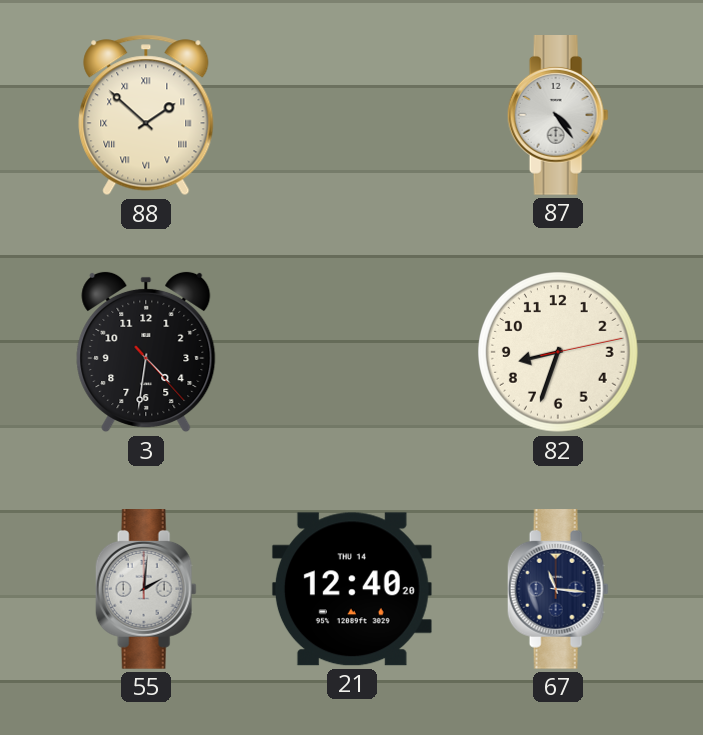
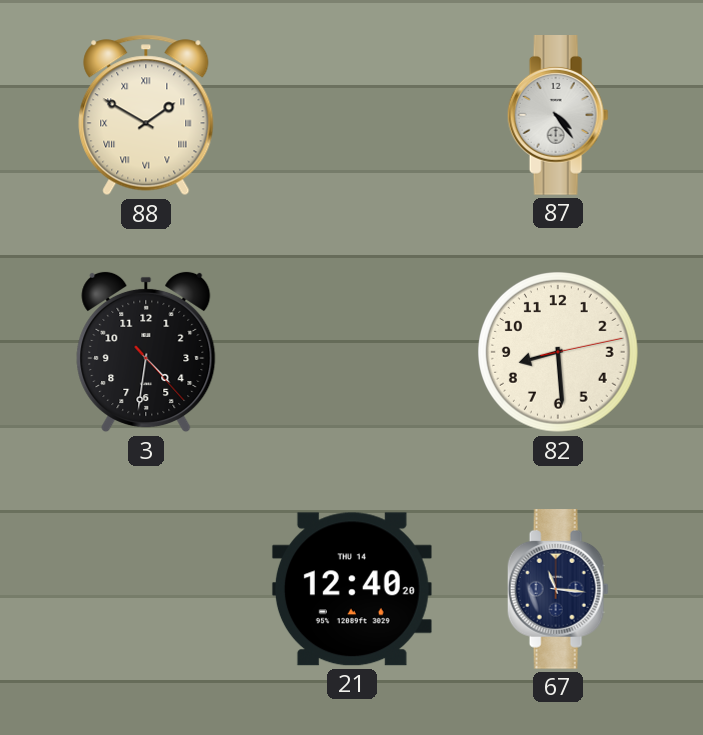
88: 1:52 -> 1:50 (146, 115)
82: 8:33 -> 8:29 (559, 353)
55: 2:01 -> none (146, 590)
